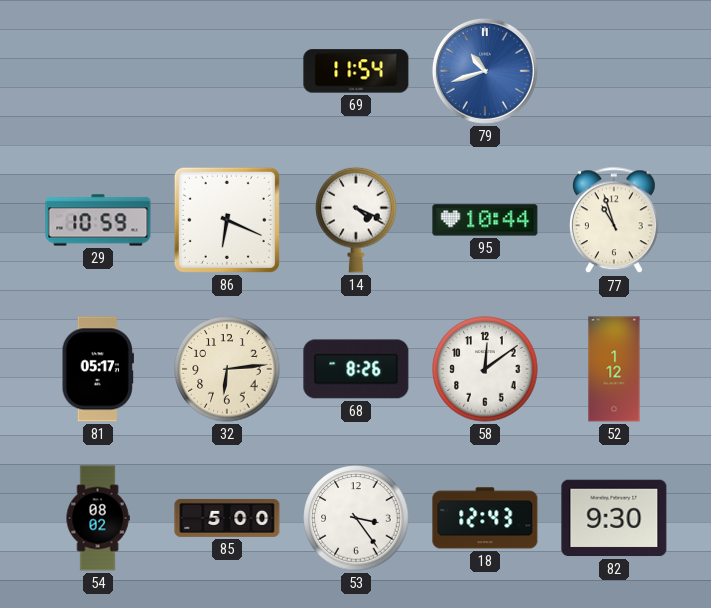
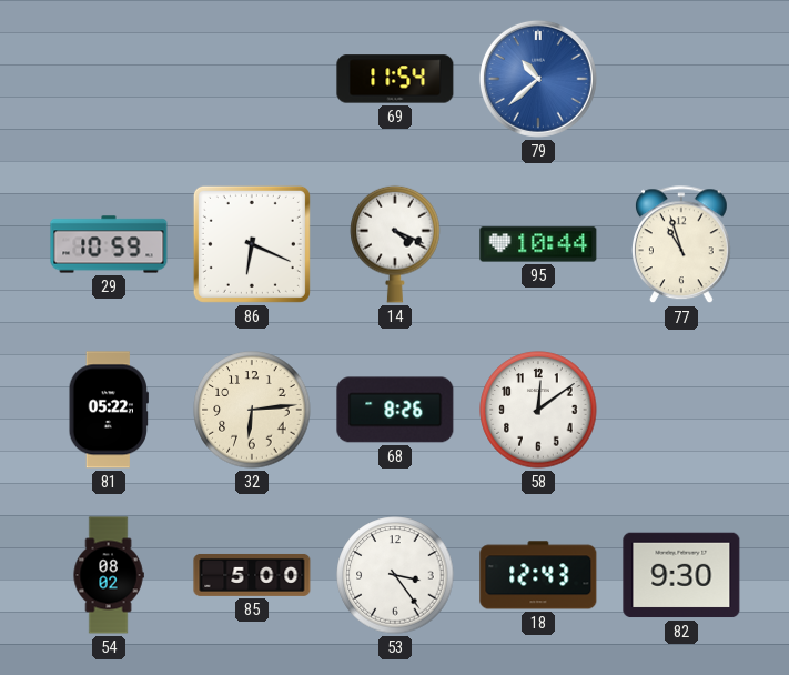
79: 10:42 -> 10:38 (538, 79)
81: 05:17 -> 05:22 (109, 410)
52: 1:12 -> none (614, 369)
